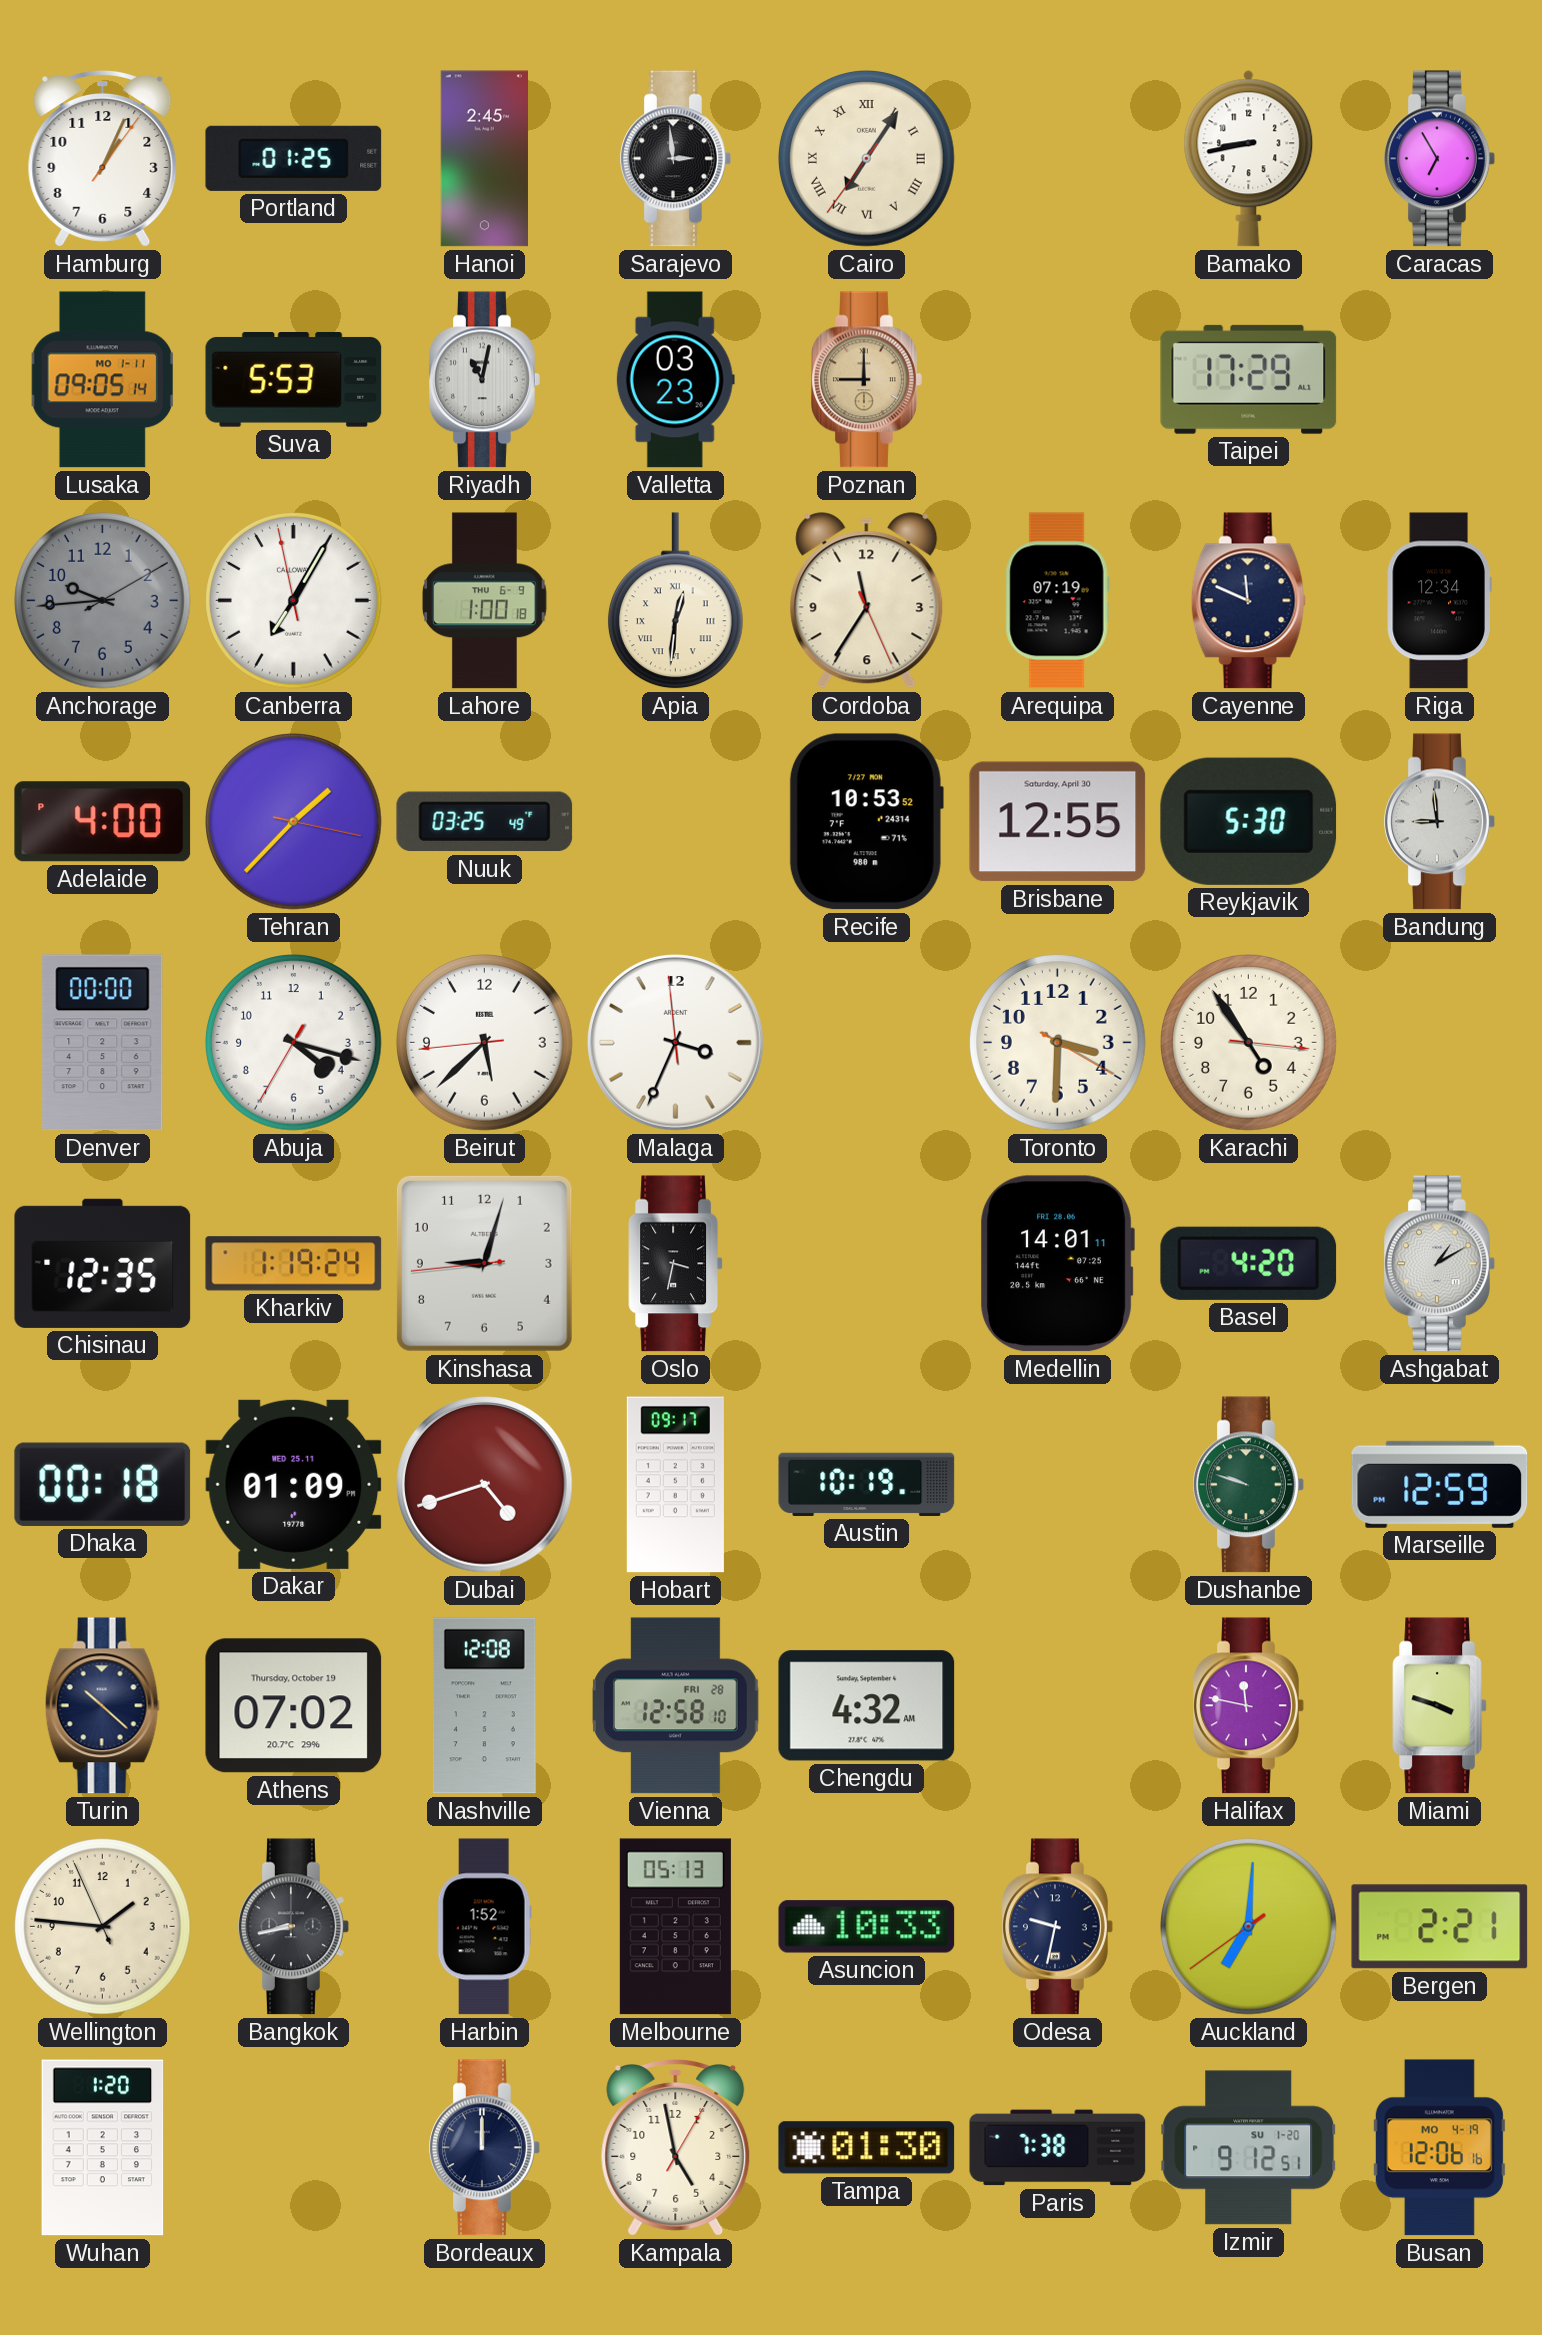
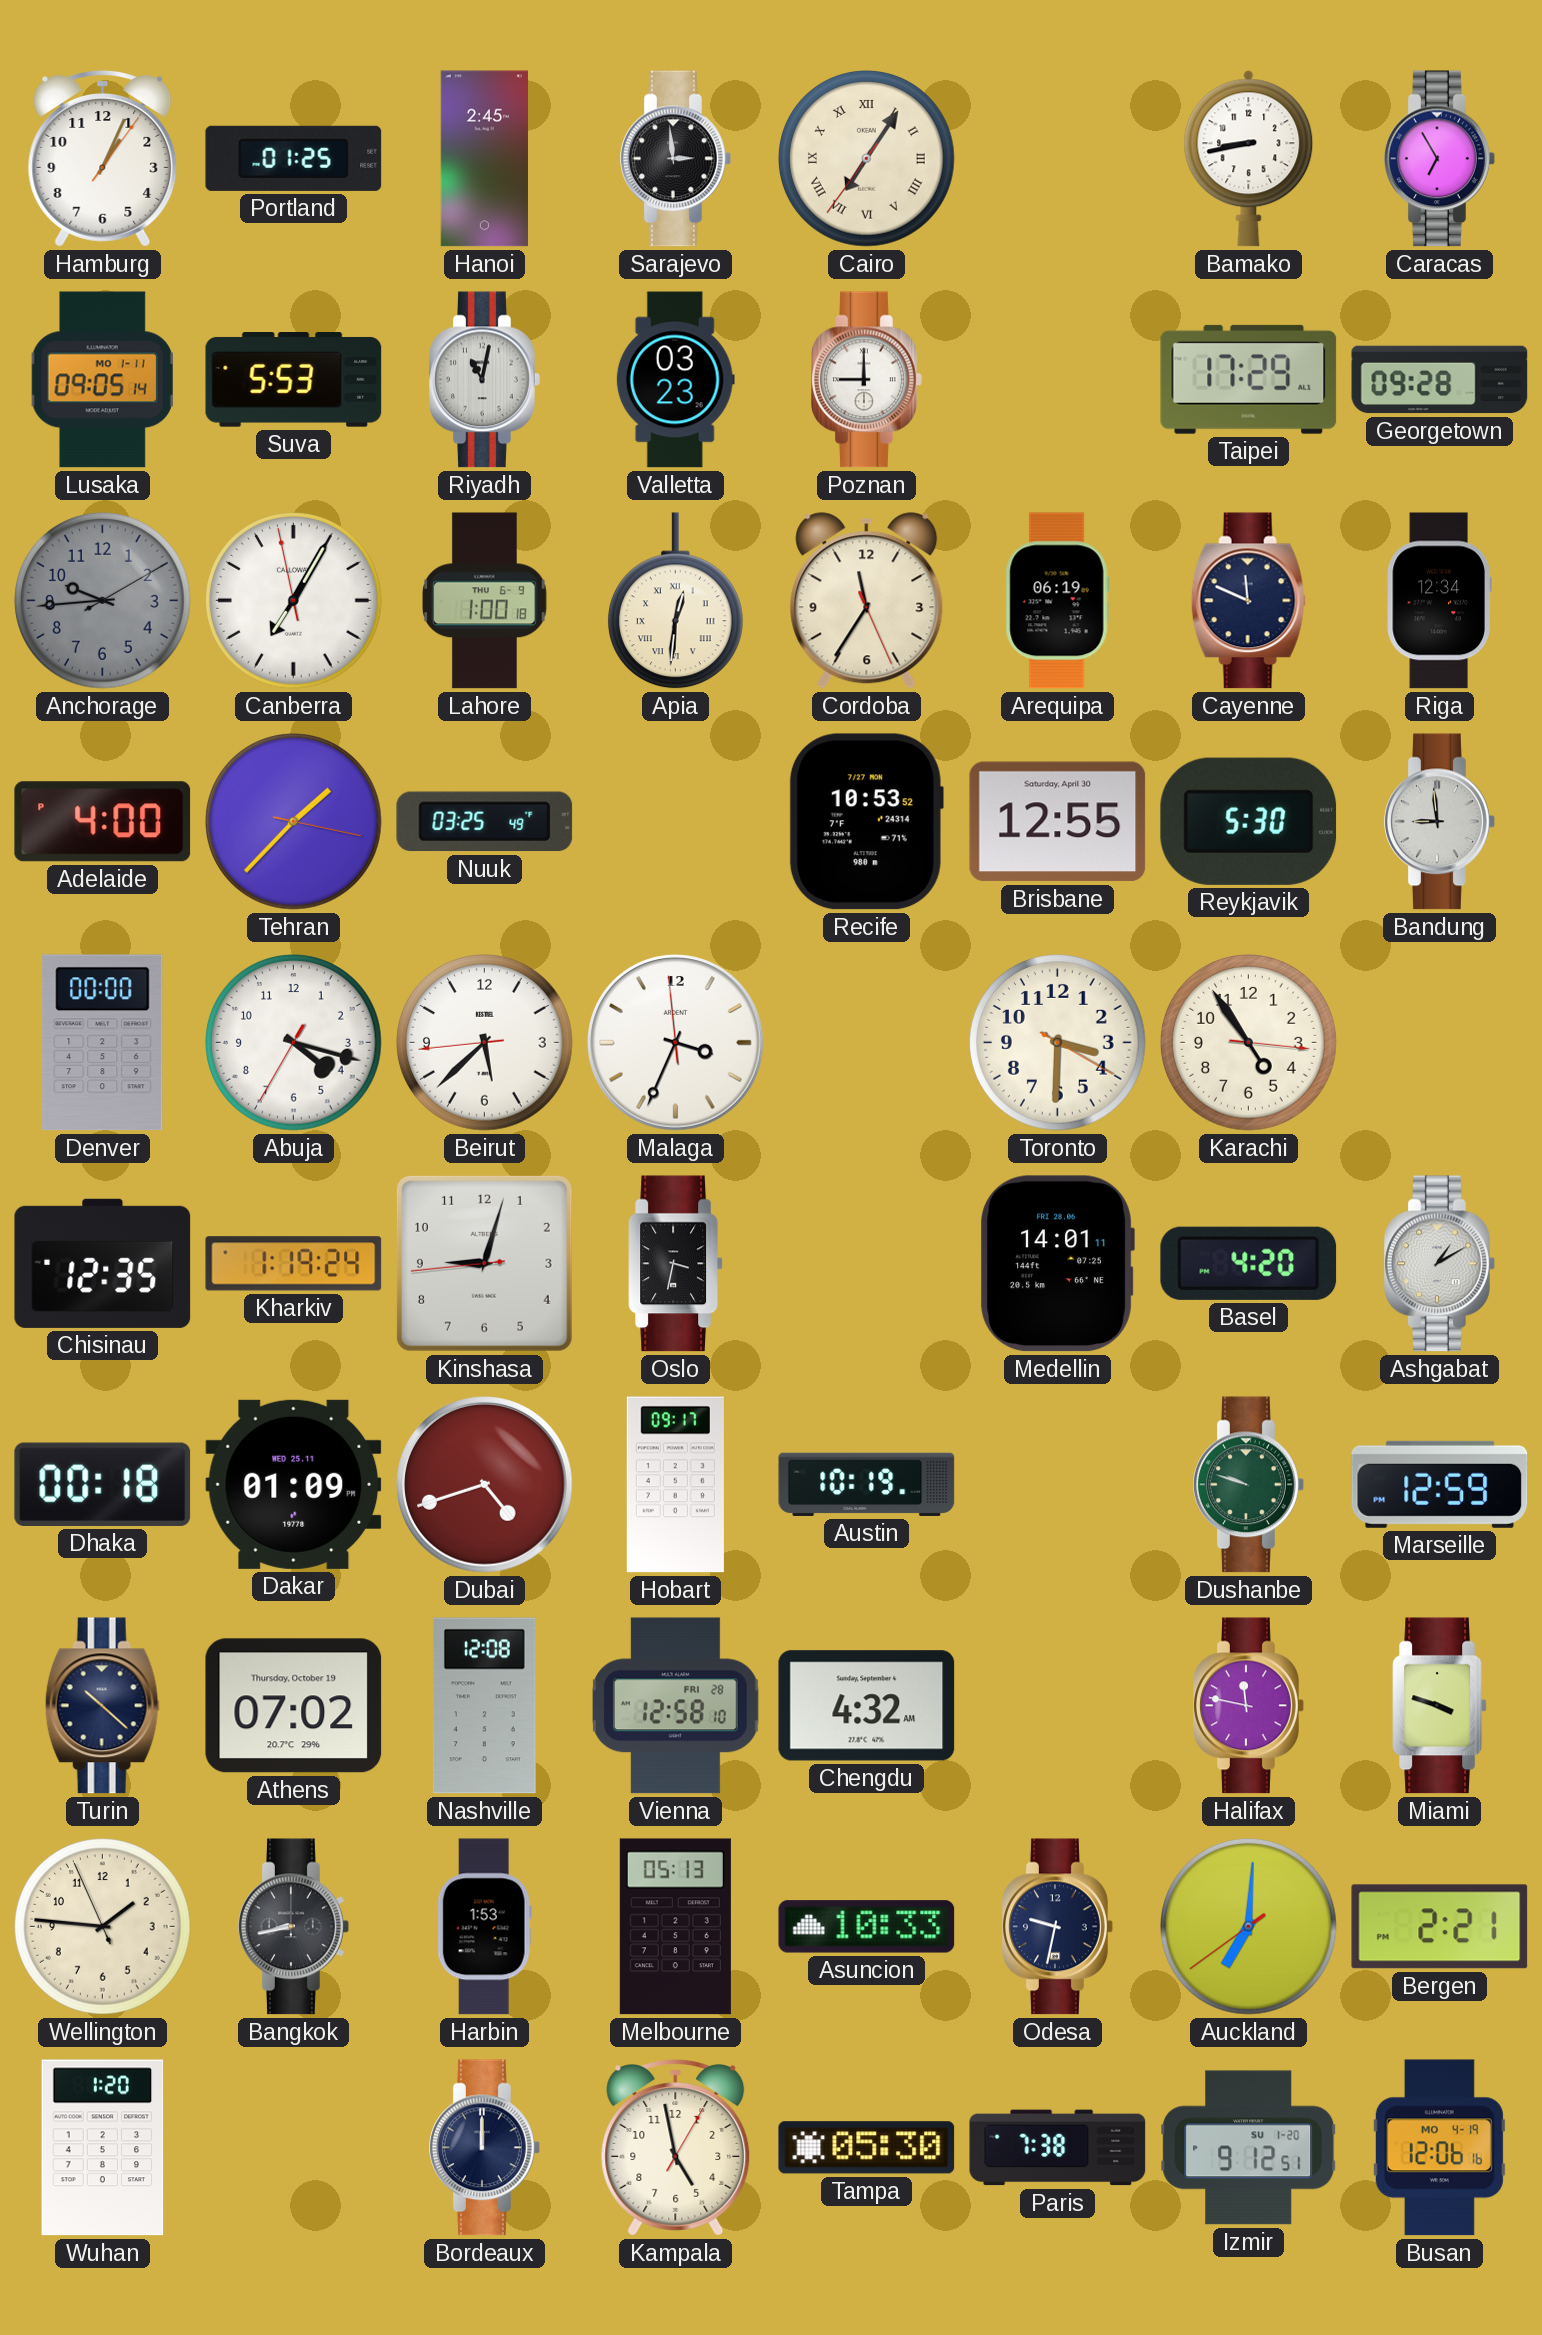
Poznan dial: champagne -> white (867, 380)
Georgetown: none -> 09:28 (1440, 380)
Arequipa: 07:19 -> 06:19 (1057, 601)
Harbin: 1:52 -> 1:53 (484, 1927)
Tampa: 01:30 -> 05:30 (867, 2148)
